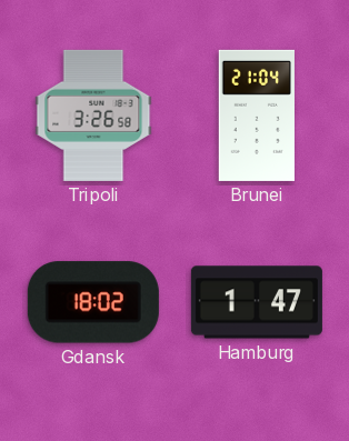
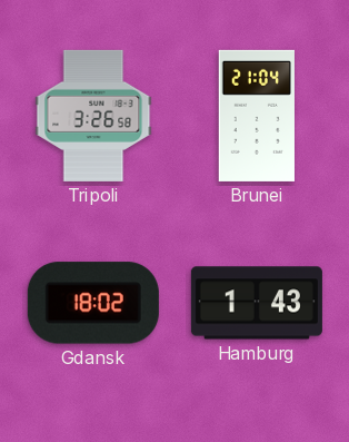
Hamburg: 1:47 -> 1:43 (257, 303)
